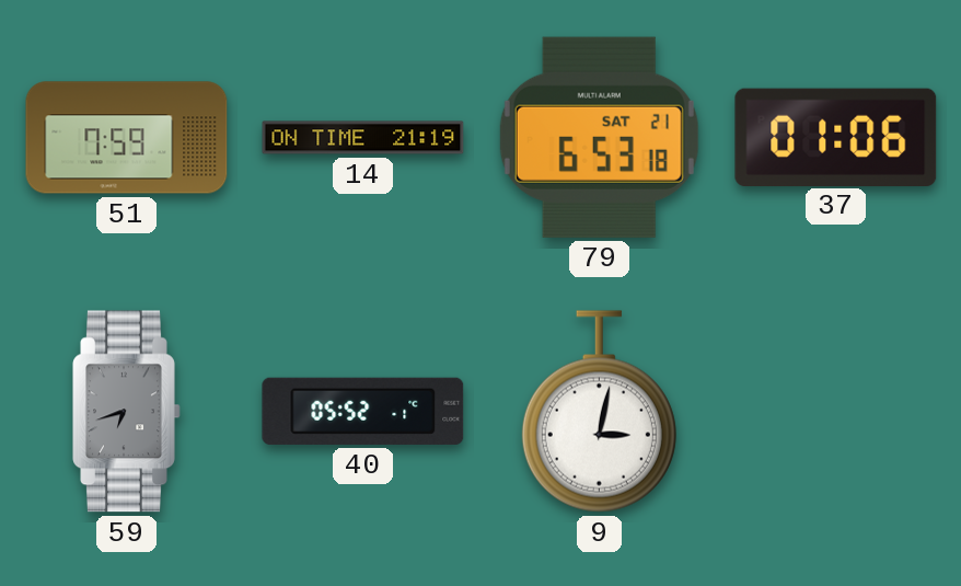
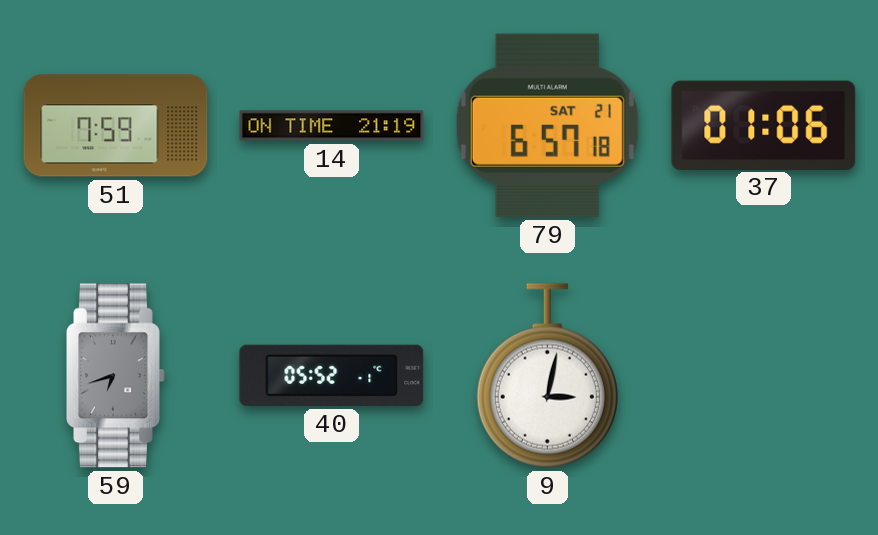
79: 6:53 -> 6:57 (547, 125)
